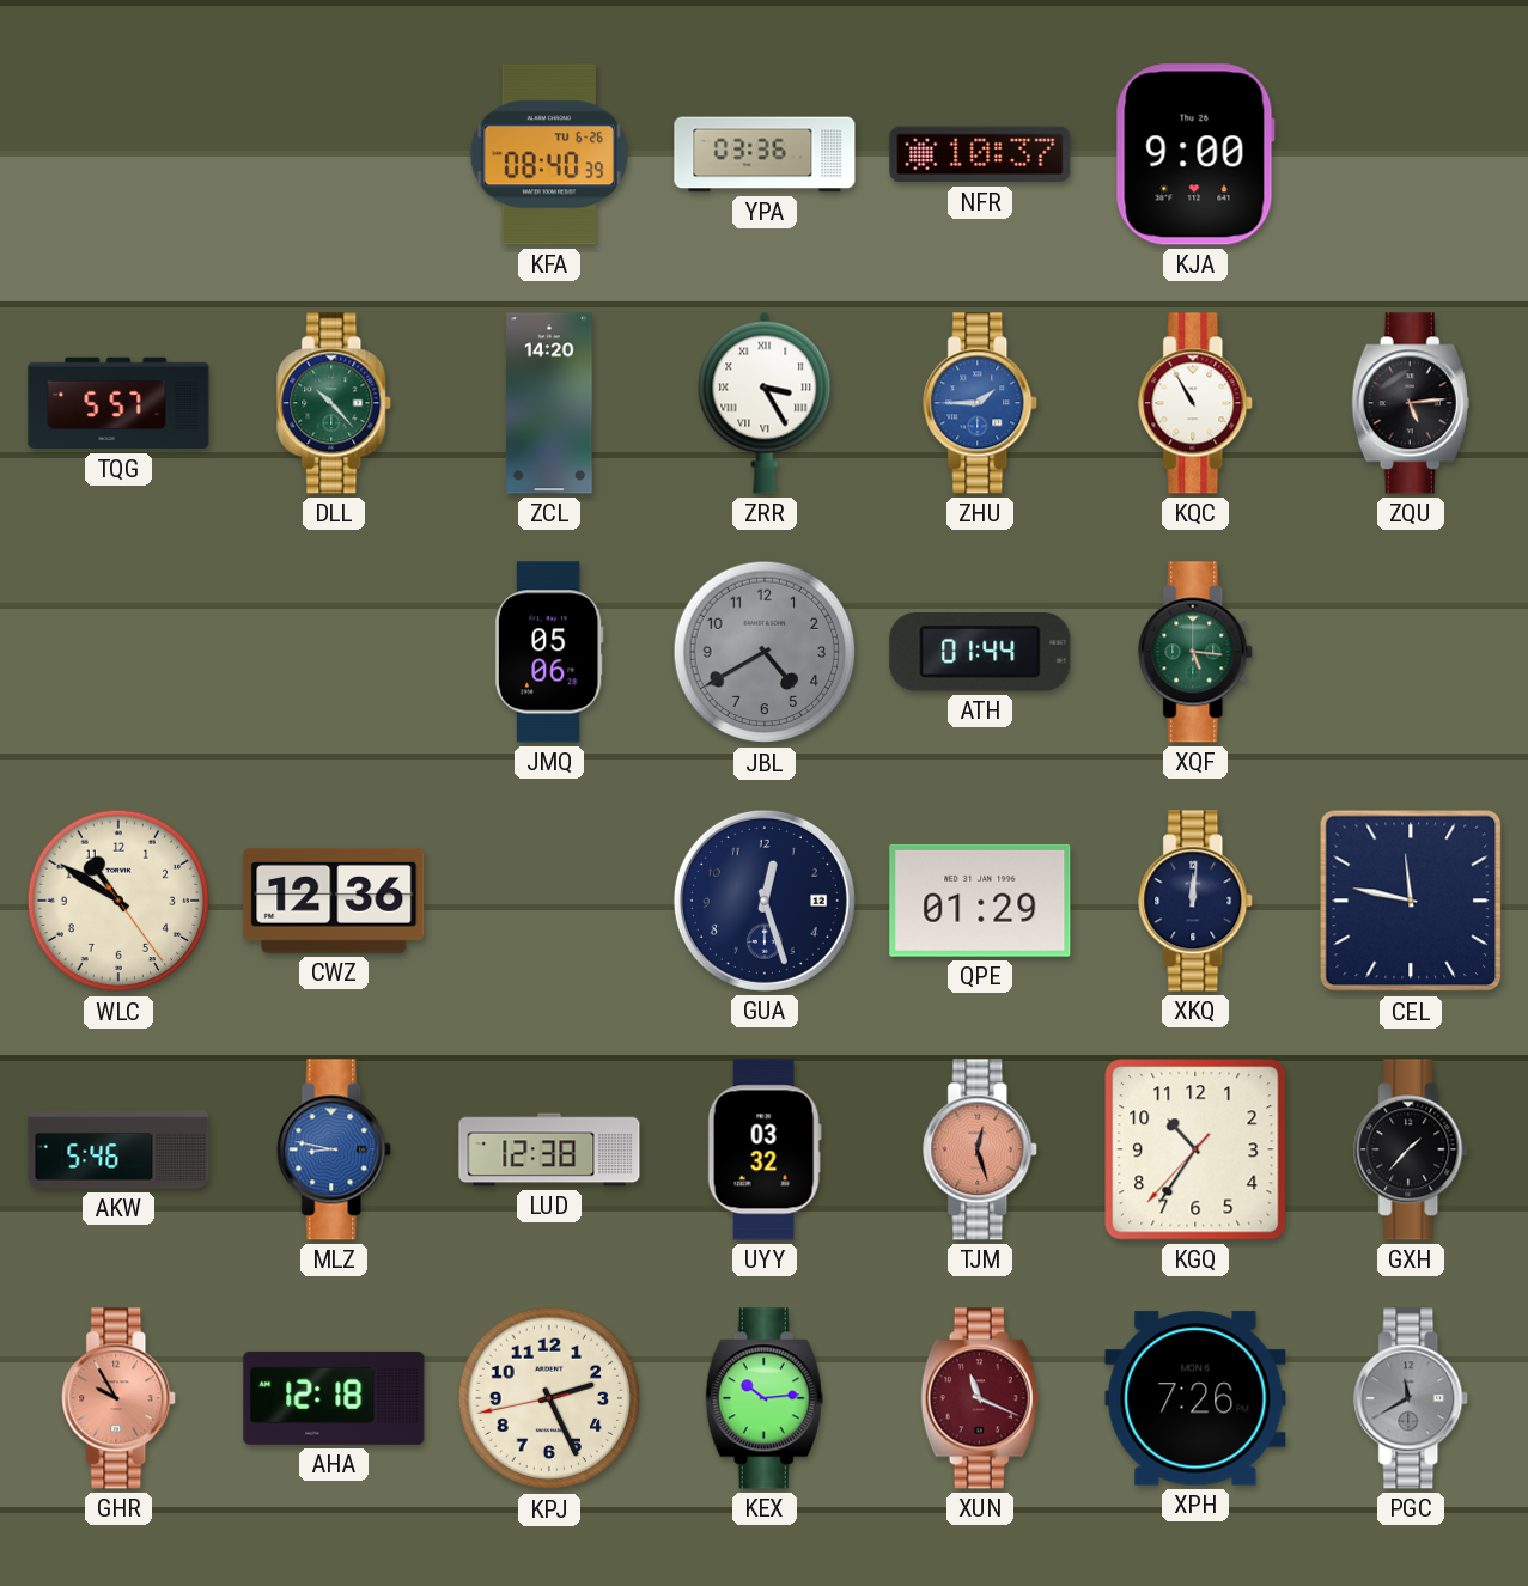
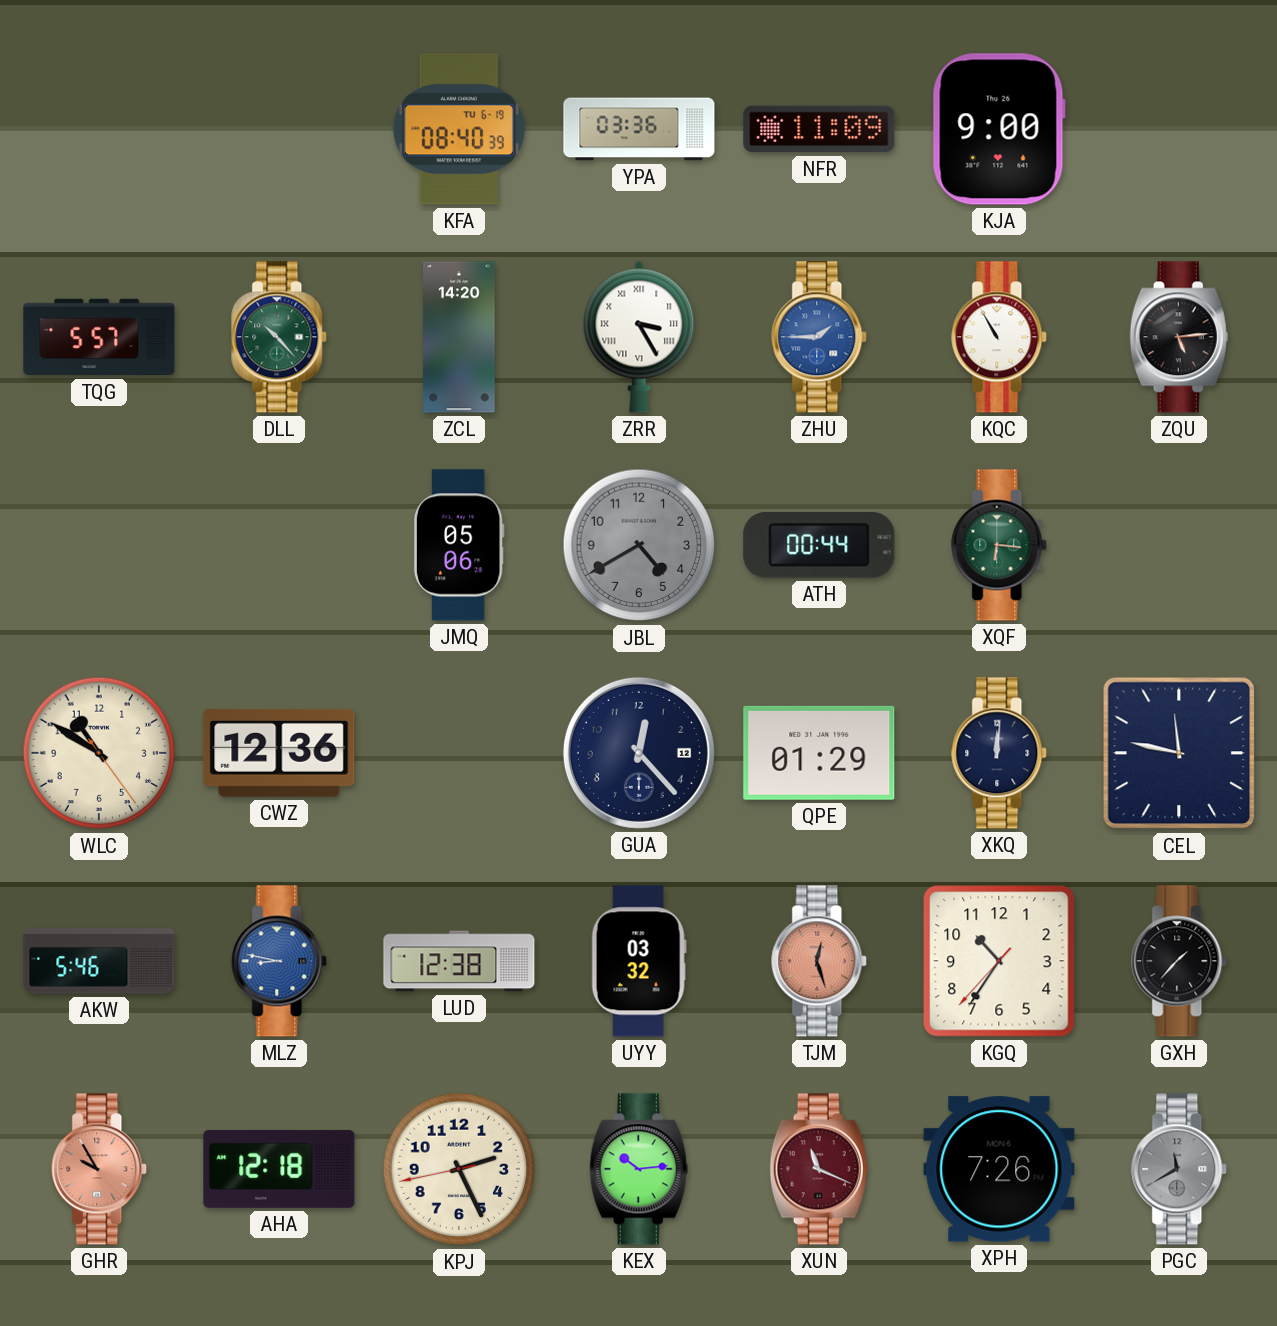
KFA date: TU 6-26 -> TU 6-19 (459, 129)
NFR: 10:37 -> 11:09 (819, 129)
ATH: 01:44 -> 00:44 (819, 546)
XQF: 5:16 -> 6:16 (1000, 545)
GUA: 12:27 -> 12:23 (639, 753)
